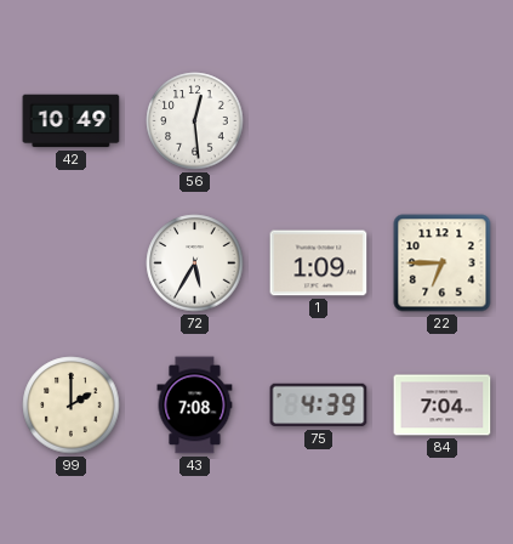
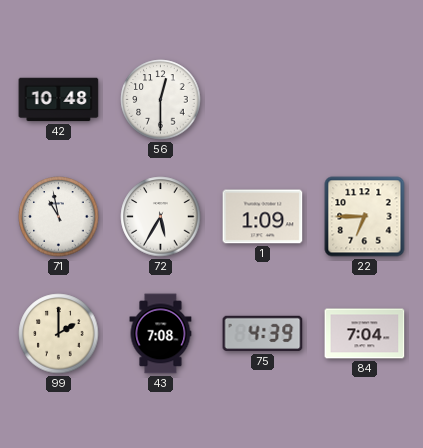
42: 10:49 -> 10:48 (59, 100)
56: 12:29 -> 12:30 (161, 100)
71: none -> 10:58 (59, 217)
